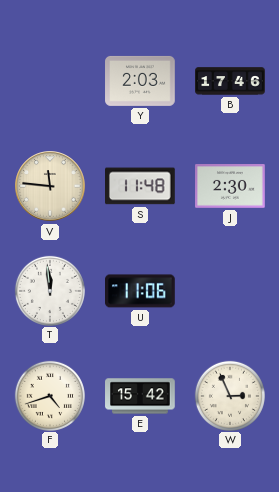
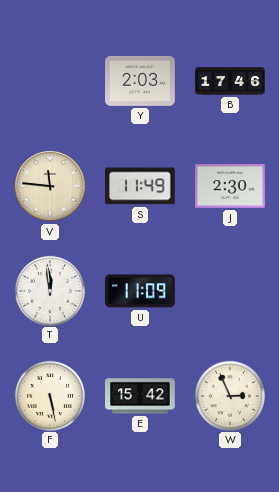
S: 11:48 -> 11:49 (141, 186)
U: 11:06 -> 11:09 (140, 291)
F: 4:42 -> 5:28 (50, 395)
